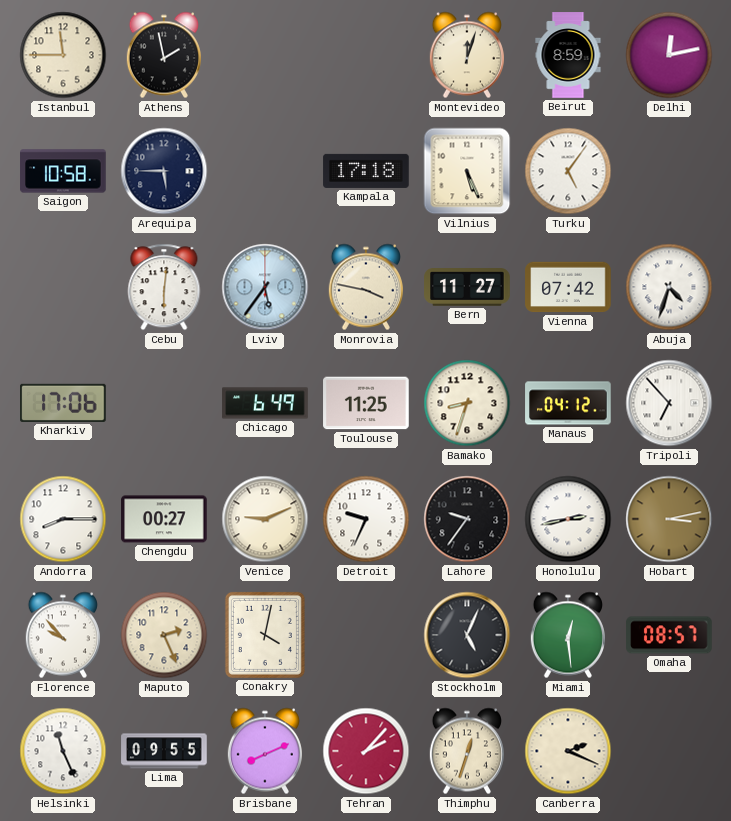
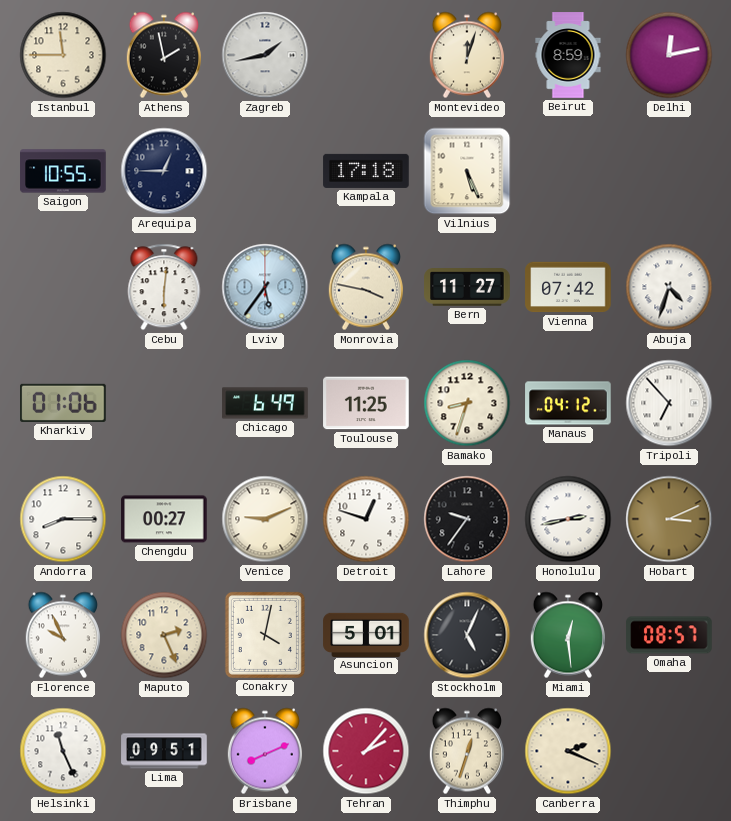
Zagreb: none -> 1:43 (265, 55)
Saigon: 10:58 -> 10:55 (63, 171)
Arequipa: 5:45 -> 12:45 (164, 171)
Turku: 5:06 -> none (568, 171)
Kharkiv: 17:06 -> 01:06 (63, 403)
Detroit: 9:34 -> 12:48 (366, 519)
Hobart: 3:13 -> 3:11 (669, 519)
Florence: 9:53 -> 9:56 (63, 635)
Asuncion: none -> 5:01 (366, 634)
Lima: 09:55 -> 09:51 (164, 751)
